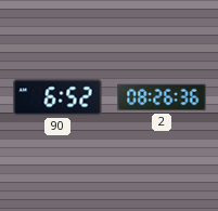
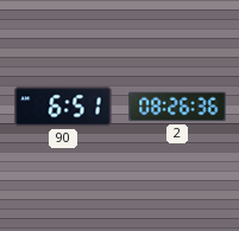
90: 6:52 -> 6:51 (63, 107)
